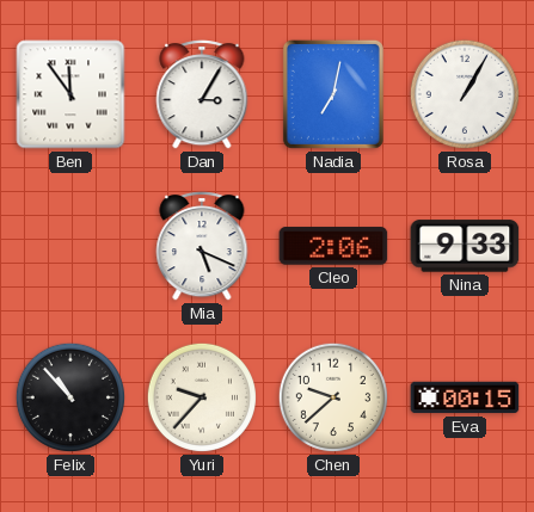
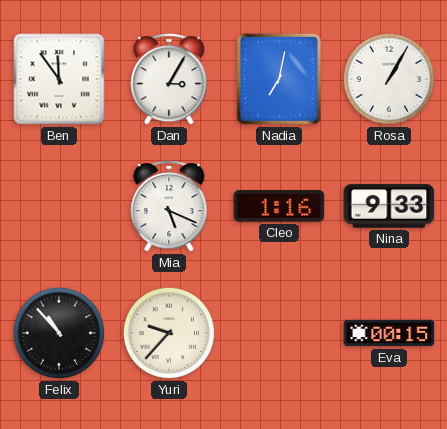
Cleo: 2:06 -> 1:16 (279, 206)
Chen: 9:38 -> none (333, 397)
